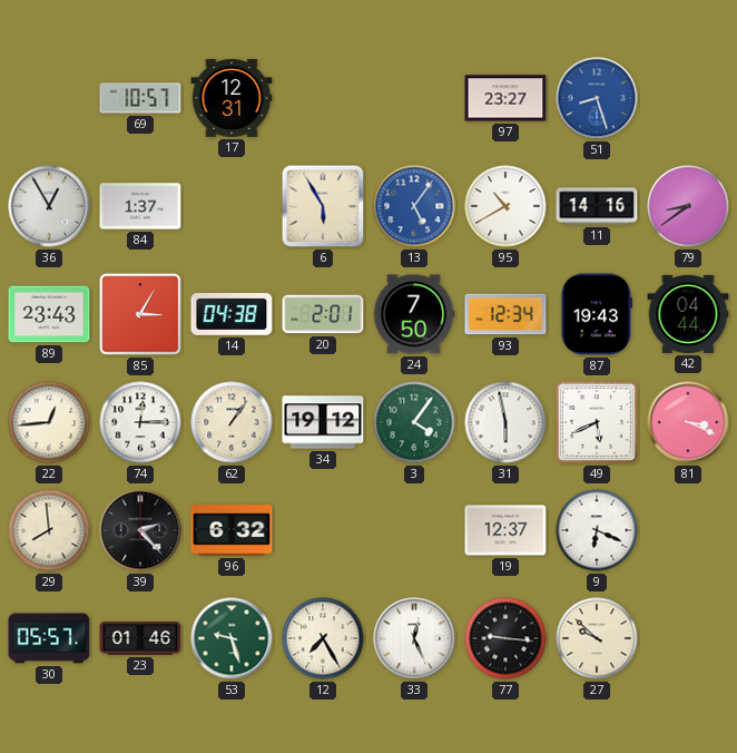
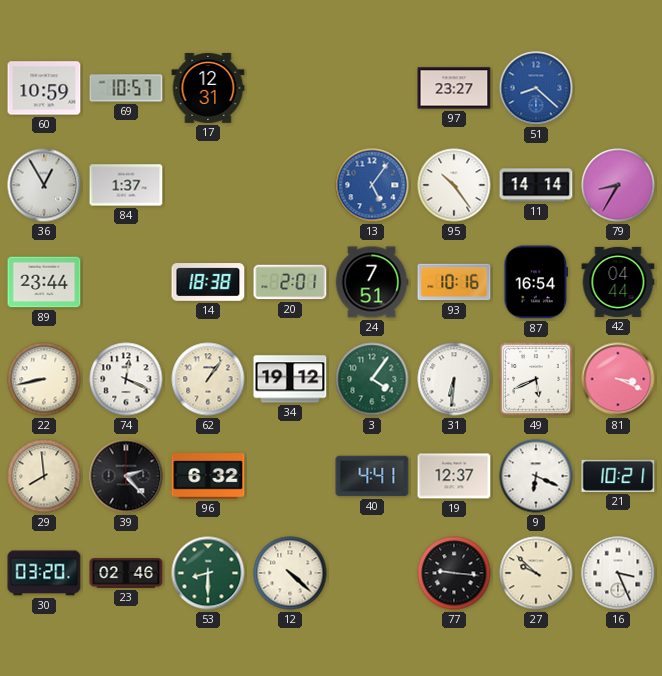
60: none -> 10:59 (44, 88)
51: 8:27 -> 8:22 (536, 88)
6: 5:55 -> none (323, 206)
95: 10:40 -> 10:24 (454, 185)
11: 14:16 -> 14:14 (536, 185)
79: 8:39 -> 8:35 (618, 185)
89: 23:43 -> 23:44 (44, 282)
85: 3:05 -> none (140, 314)
14: 04:38 -> 18:38 (208, 282)
24: 7:50 -> 7:51 (372, 282)
93: 12:34 -> 10:16 (454, 282)
87: 19:43 -> 16:54 (536, 282)
22: 12:44 -> 8:43 (44, 379)
74: 12:15 -> 12:19 (126, 379)
31: 5:58 -> 6:31 (454, 379)
40: none -> 4:41 (372, 476)
21: none -> 10:21 (618, 476)
30: 05:57 -> 03:20 (44, 573)
23: 01:46 -> 02:46 (126, 573)
53: 9:27 -> 8:30 (208, 573)
12: 7:25 -> 4:22 (290, 573)
33: 12:26 -> none (414, 638)
16: none -> 3:26 (618, 573)
